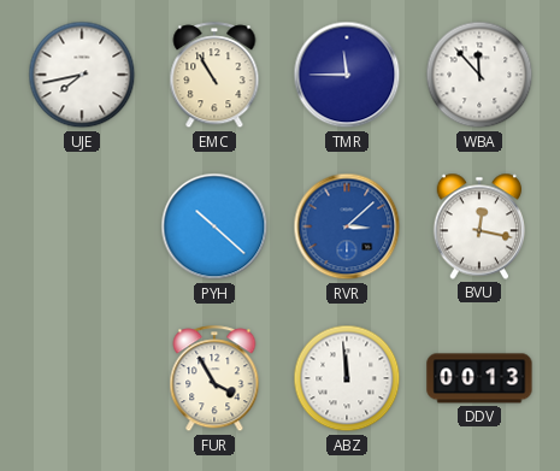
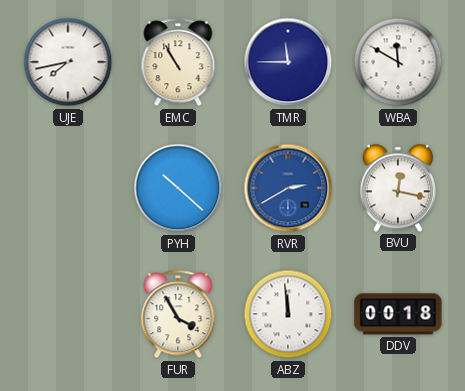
WBA: 11:53 -> 11:50 (398, 62)
RVR: 3:08 -> 2:40 (288, 188)
DDV: 00:13 -> 00:18 (398, 314)
